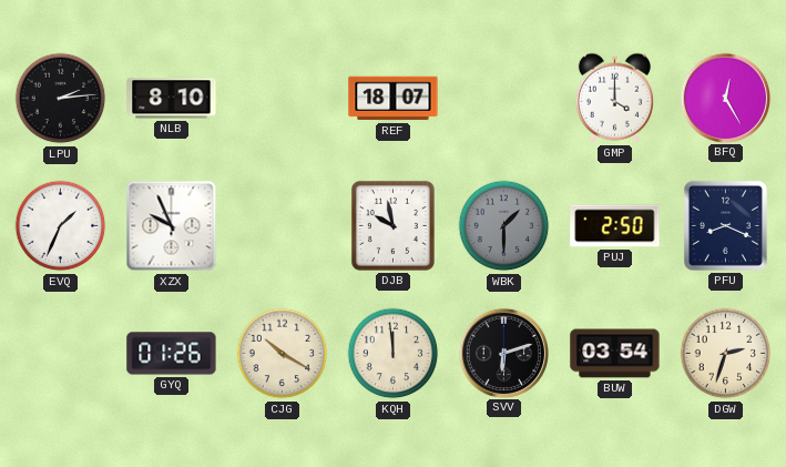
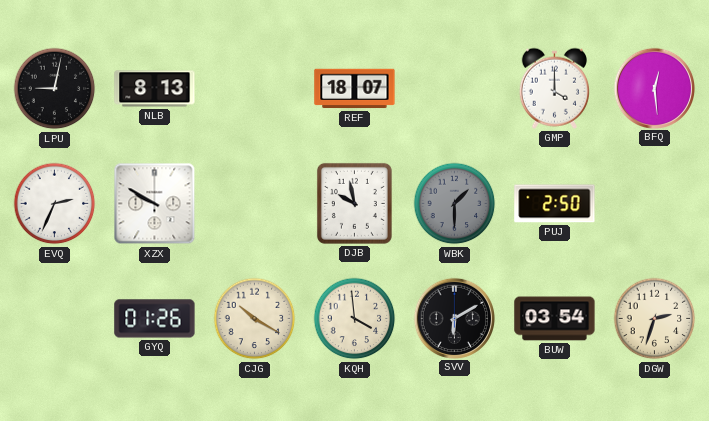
LPU: 2:14 -> 9:02 (55, 89)
NLB: 8:10 -> 8:13 (155, 89)
BFQ: 12:25 -> 12:29 (654, 88)
EVQ: 1:34 -> 2:34 (55, 204)
XZX: 9:56 -> 9:50 (155, 204)
PFU: 8:19 -> none (725, 225)
KQH: 11:59 -> 3:59 (355, 319)
SVV: 6:12 -> 6:10 (454, 318)
